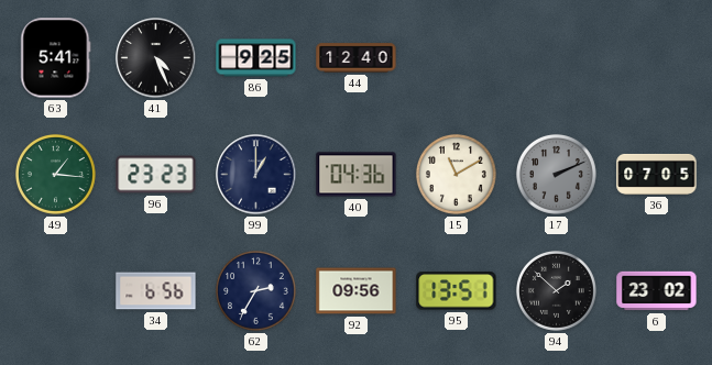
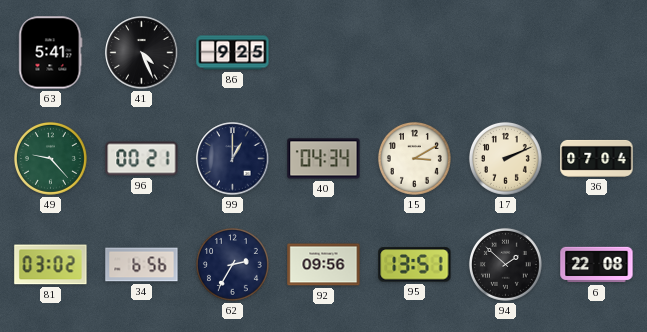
44: 12:40 -> none (357, 58)
49: 1:16 -> 9:23 (50, 158)
96: 23:23 -> 00:21 (142, 159)
40: 04:36 -> 04:34 (324, 159)
15: 11:10 -> 3:10 (414, 158)
17 dial: grey -> cream (505, 158)
36: 07:05 -> 07:04 (597, 158)
81: none -> 03:02 (51, 265)
6: 23:02 -> 22:08 (597, 265)
